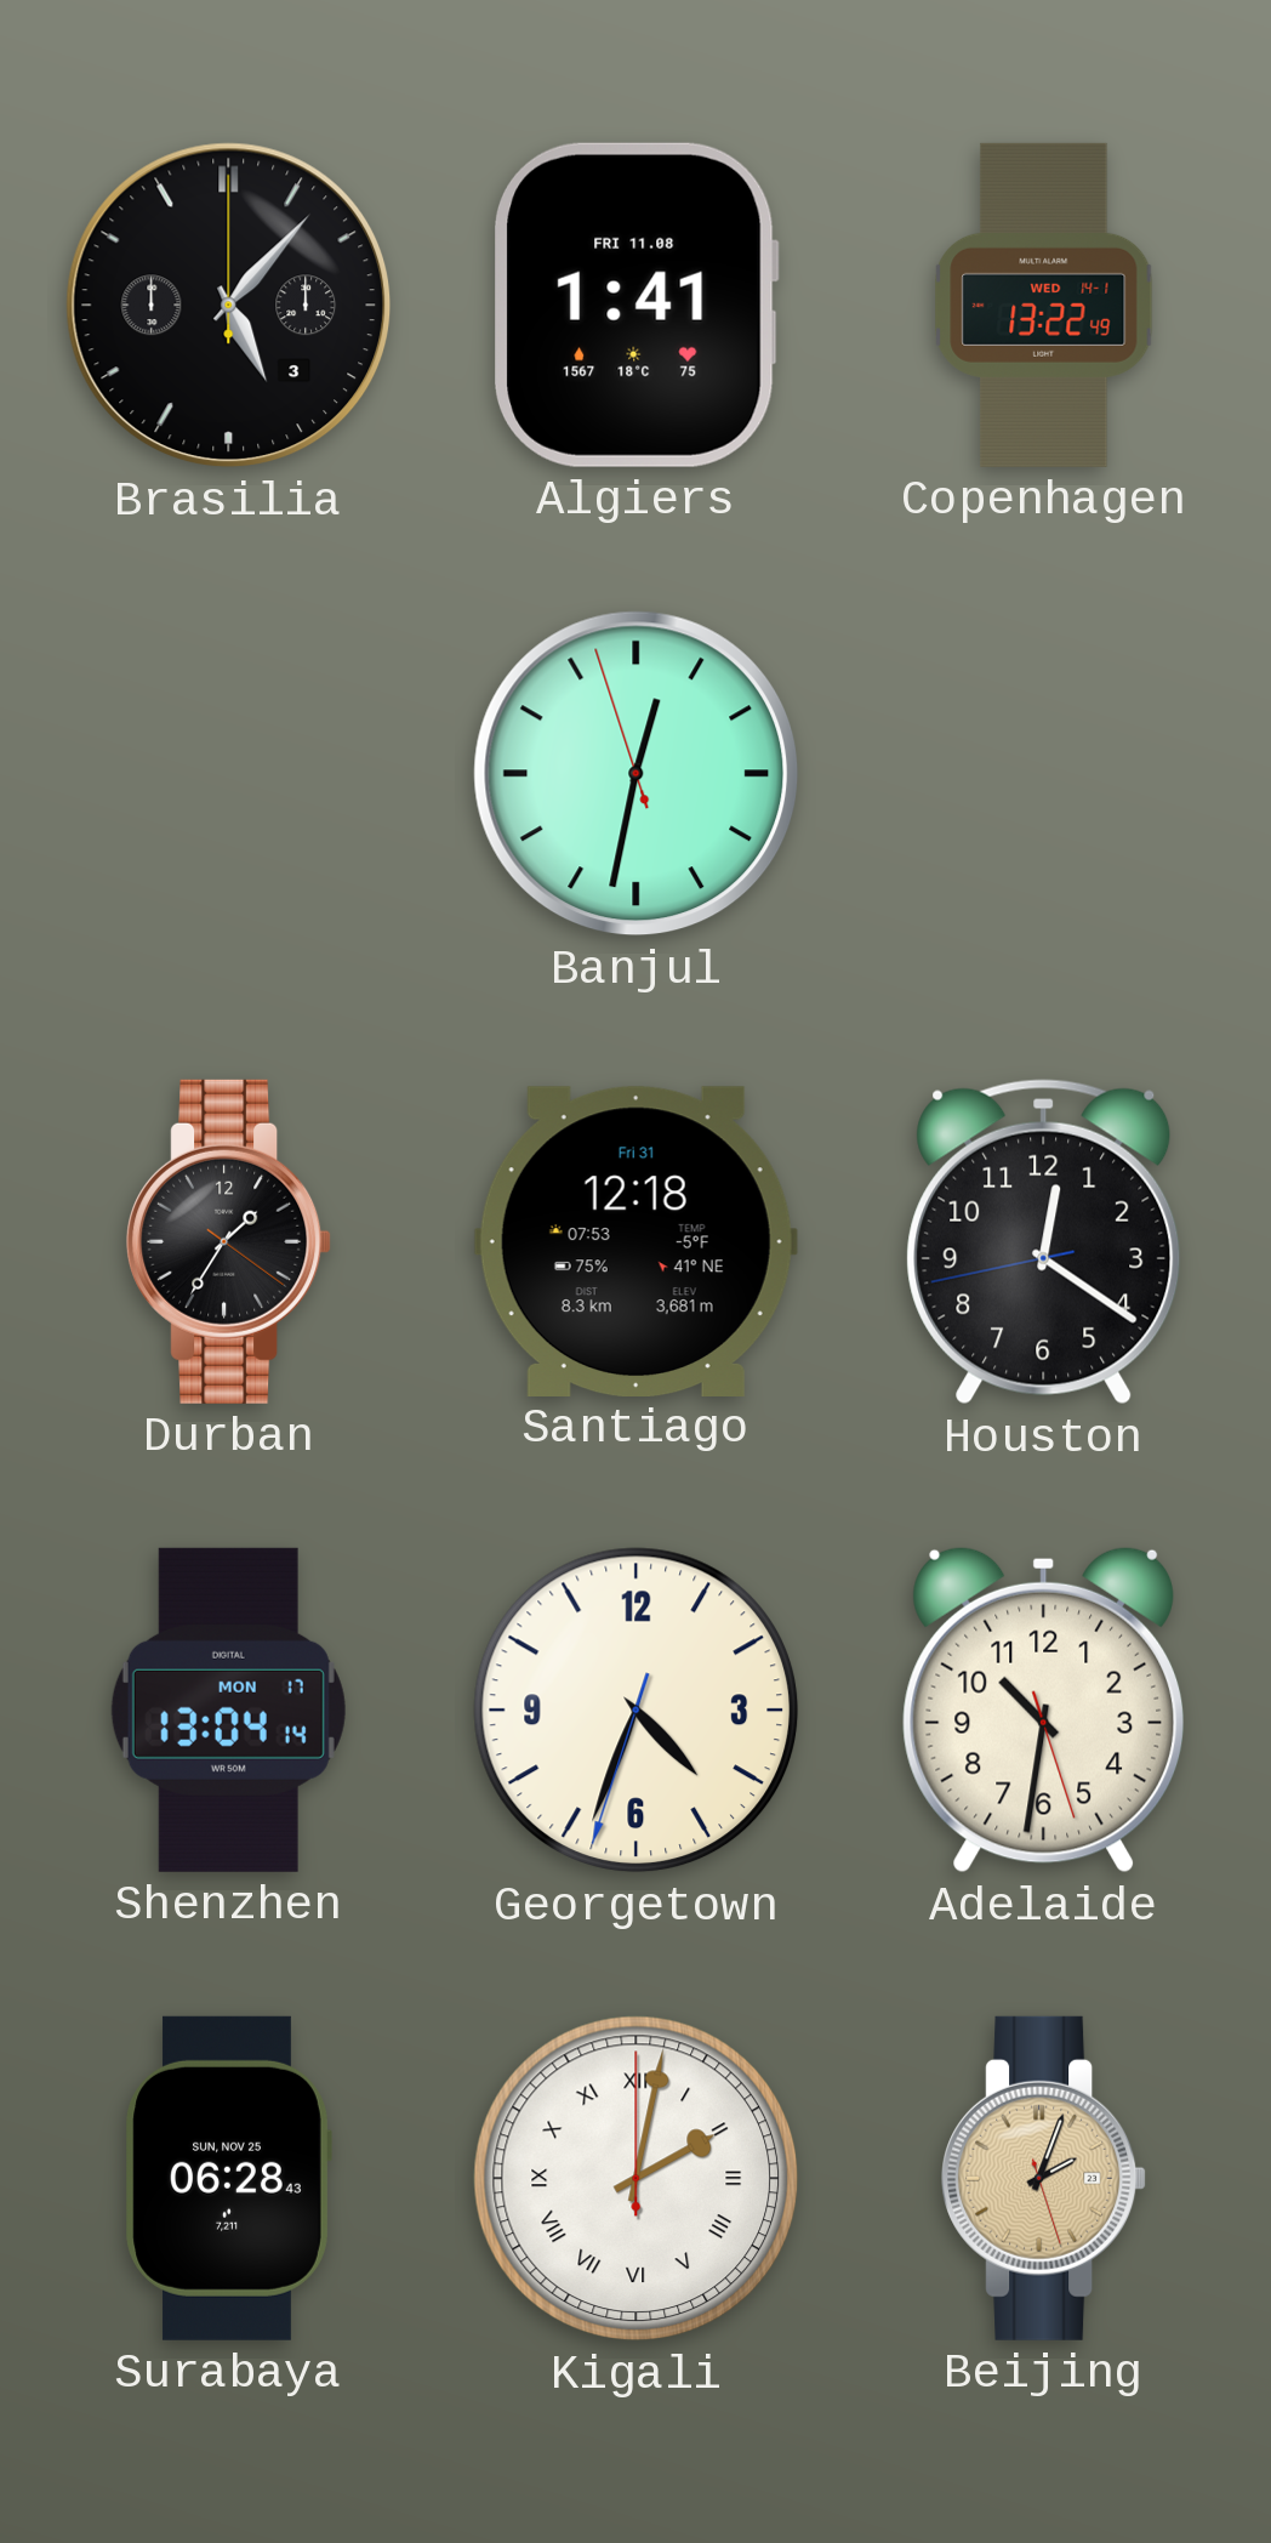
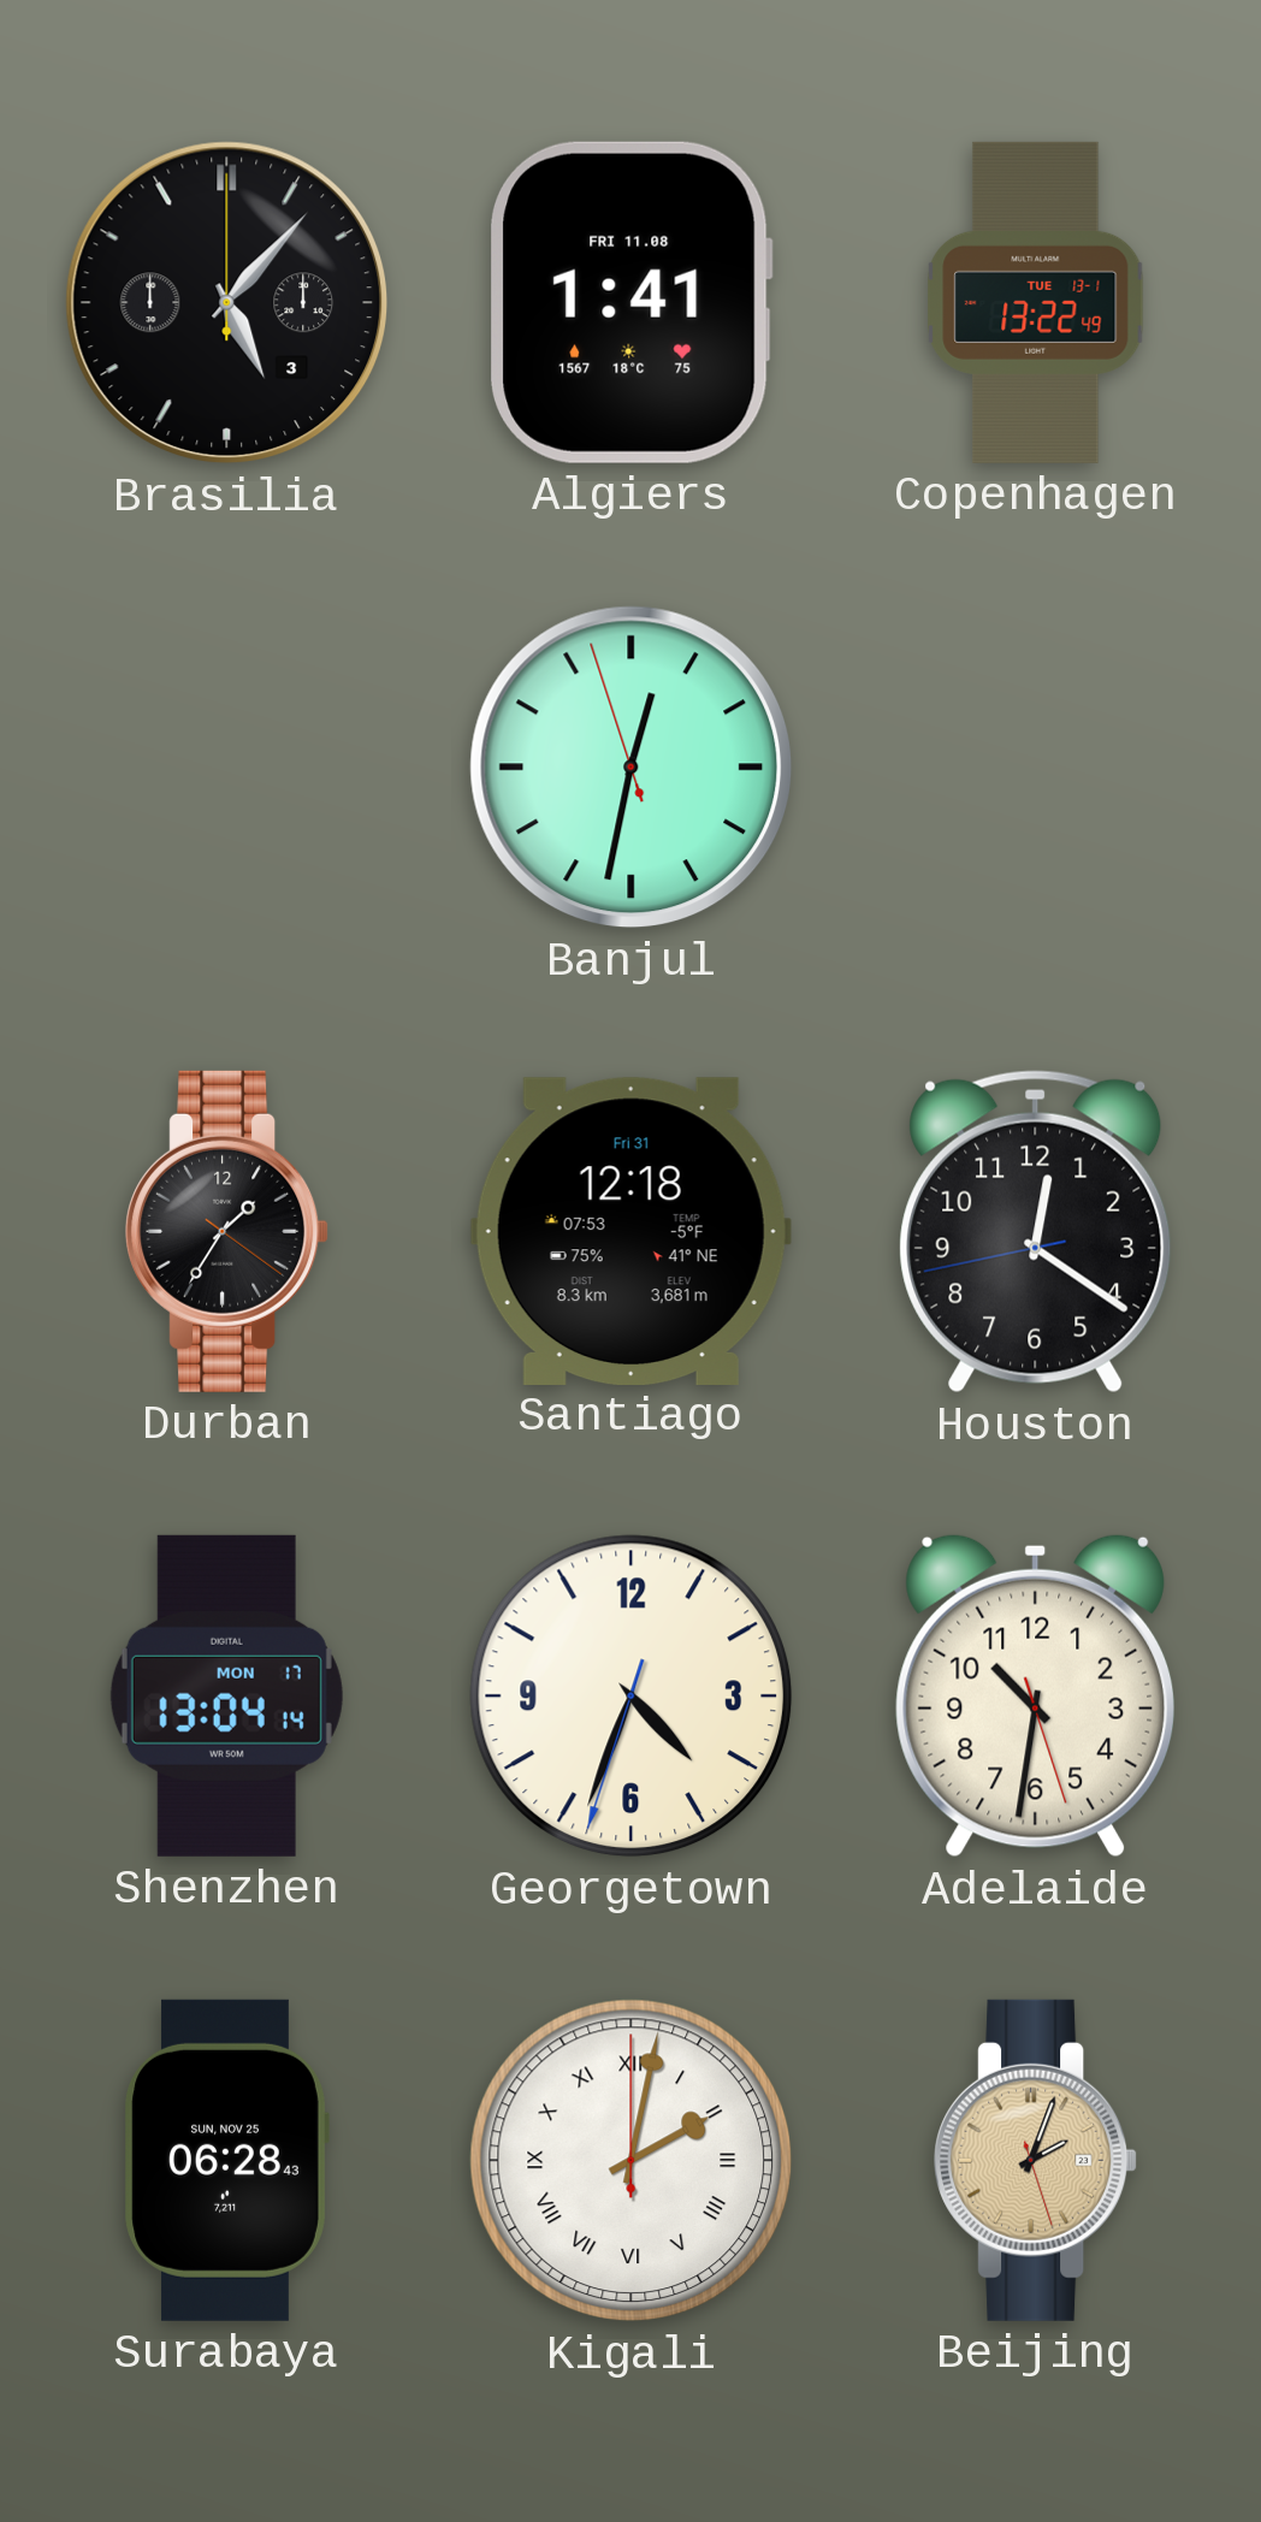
Copenhagen date: WED 14-1 -> TUE 13-1 (1036, 302)
